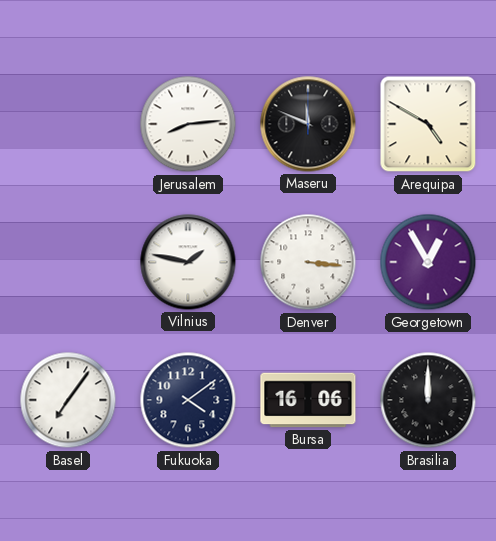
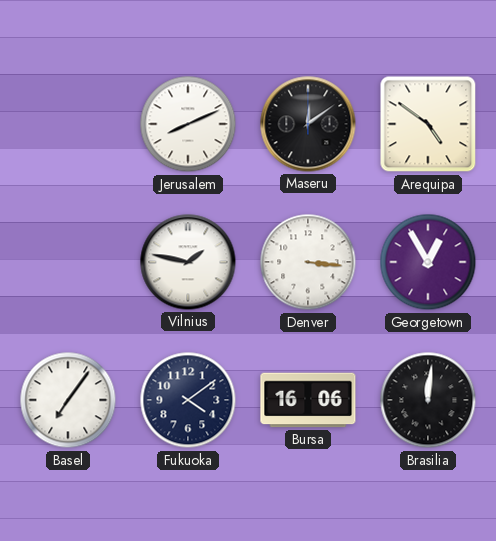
Jerusalem: 8:14 -> 8:11 (188, 124)
Maseru: 11:49 -> 12:09 (308, 124)
Arequipa: 4:50 -> 4:51 (428, 124)
Brasilia: 12:00 -> 12:01 (428, 400)
